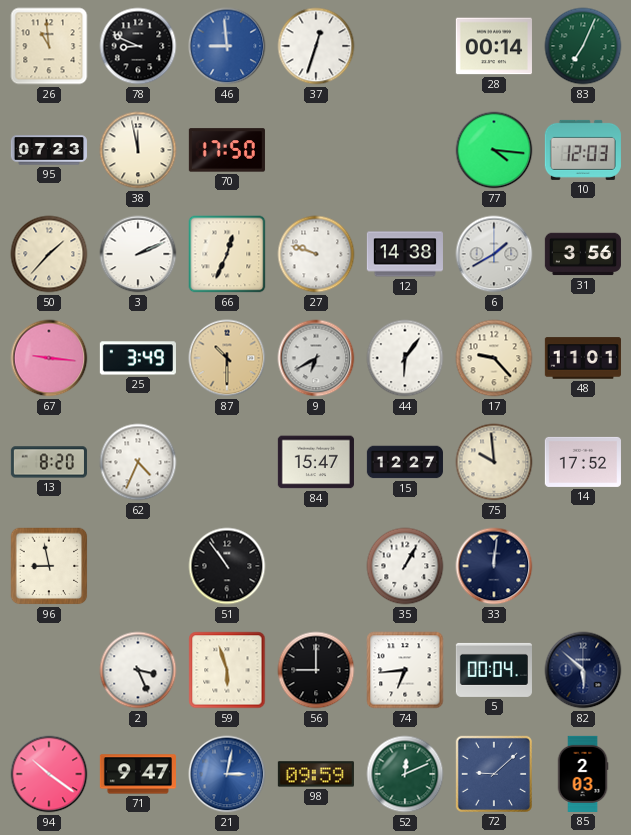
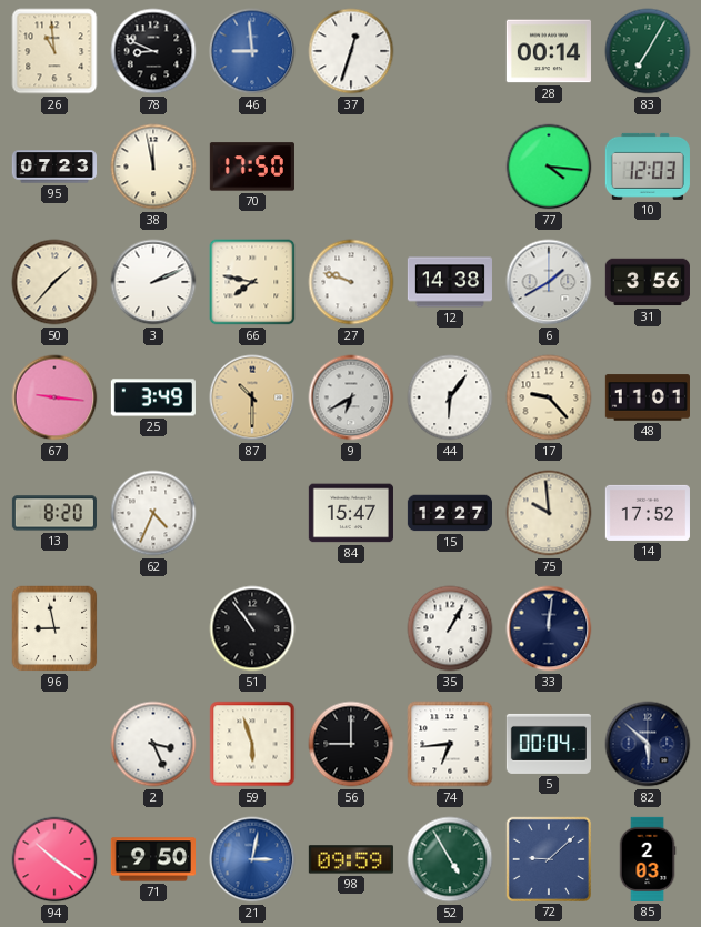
83: 7:04 -> 7:05 (648, 51)
66: 12:34 -> 7:47 (252, 282)
71: 9:47 -> 9:50 (153, 859)
52: 12:11 -> 4:55 (450, 859)
